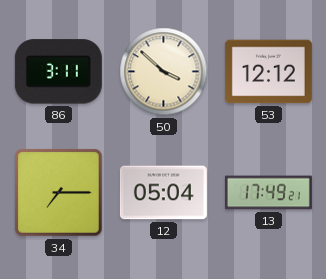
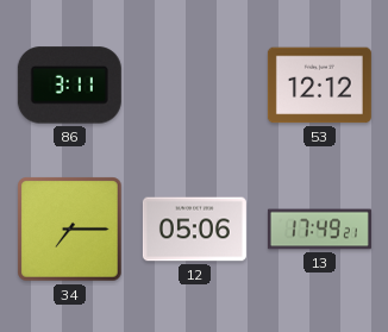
50: 3:52 -> none (164, 72)
12: 05:04 -> 05:06 (194, 230)
